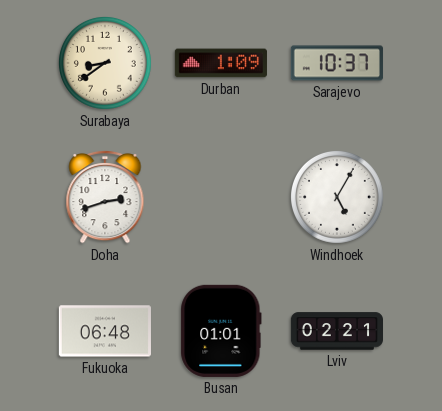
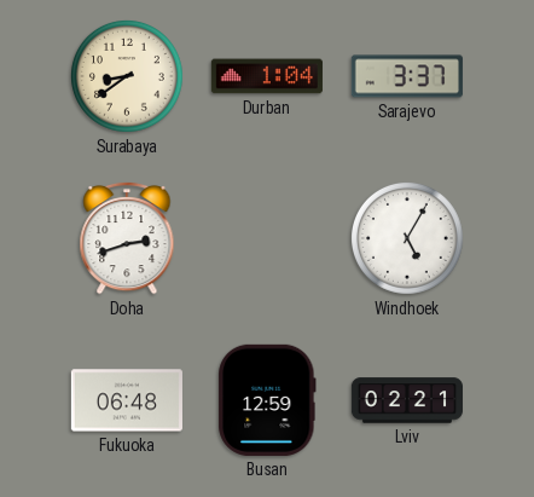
Durban: 1:09 -> 1:04 (267, 76)
Sarajevo: 10:37 -> 3:37 (407, 76)
Busan: 01:01 -> 12:59 (267, 400)
